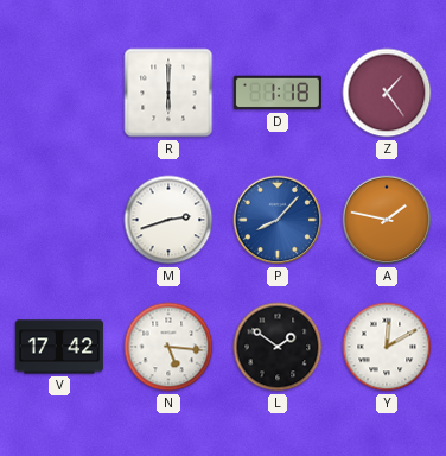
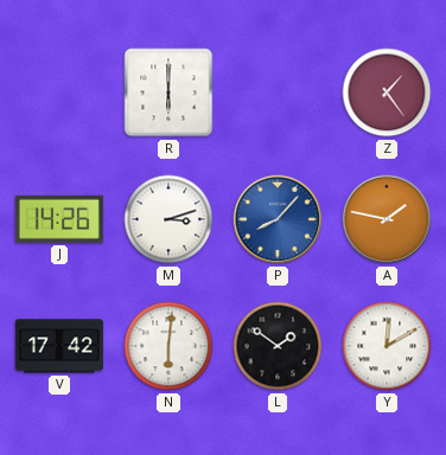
D: 1:18 -> none (278, 93)
J: none -> 14:26 (59, 219)
M: 2:42 -> 3:12 (168, 219)
N: 5:16 -> 6:01 (168, 346)
